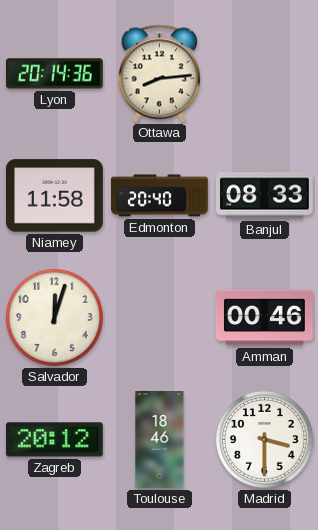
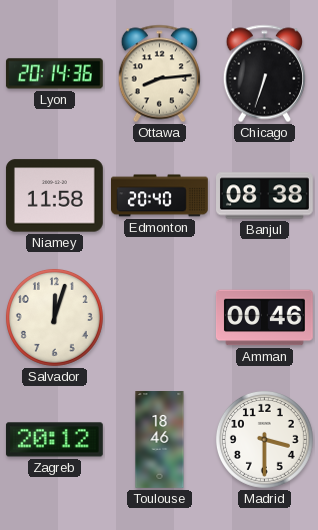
Chicago: none -> 6:33 (264, 74)
Banjul: 08:33 -> 08:38 (265, 196)
